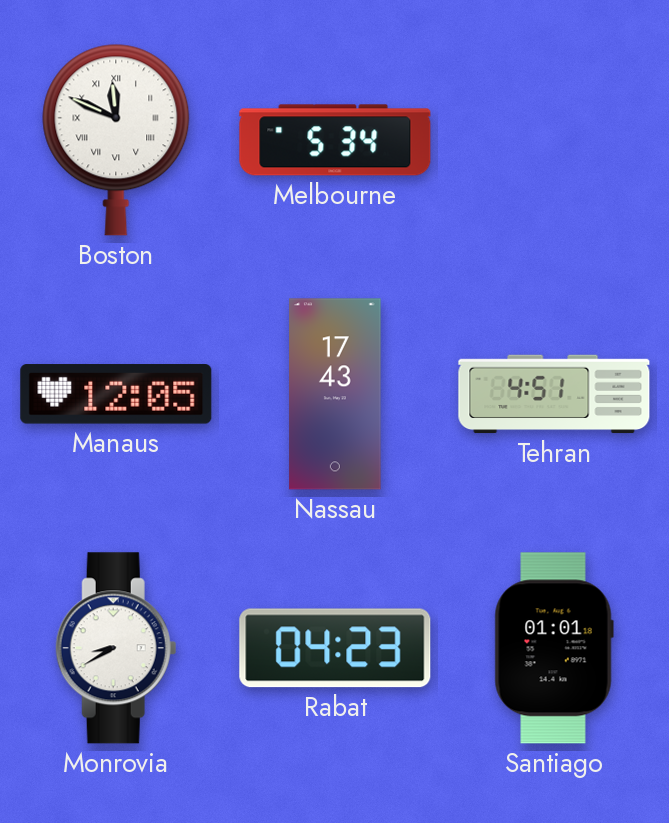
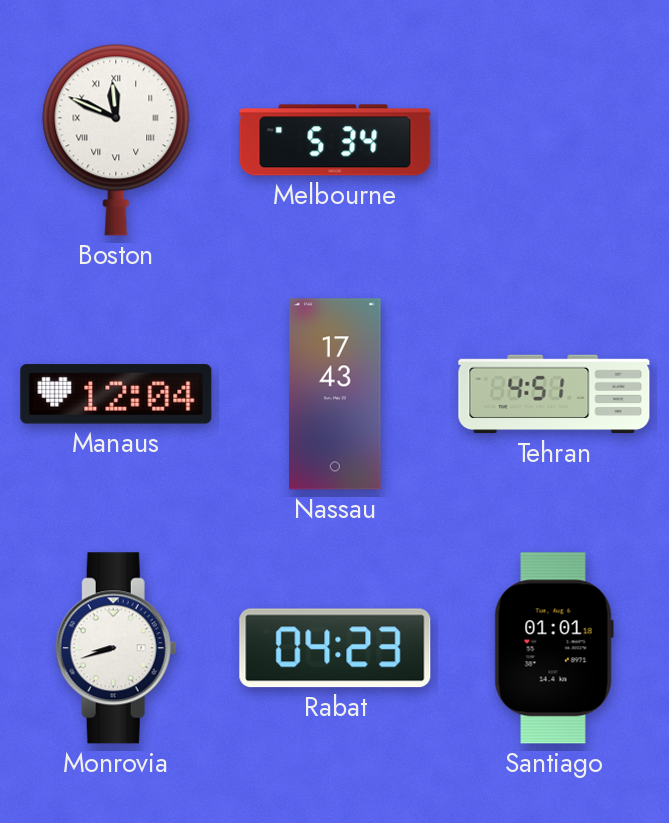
Manaus: 12:05 -> 12:04 (116, 394)
Monrovia: 8:40 -> 8:42 (116, 648)
